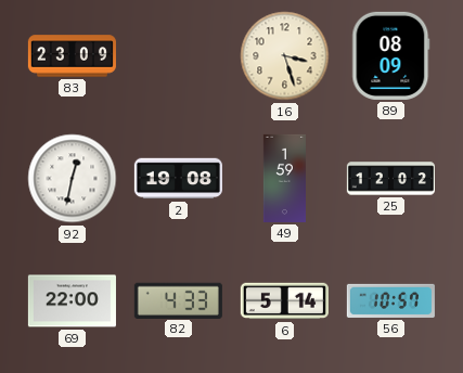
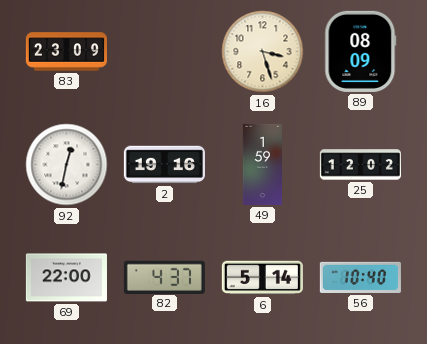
2: 19:08 -> 19:16 (164, 165)
82: 4:33 -> 4:37 (164, 277)
56: 10:57 -> 10:40 (360, 277)
